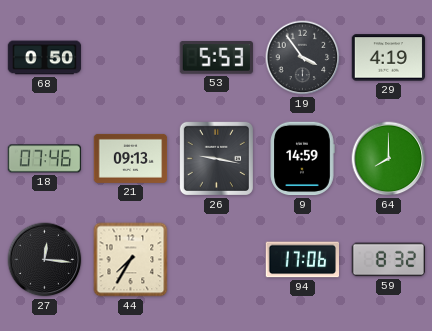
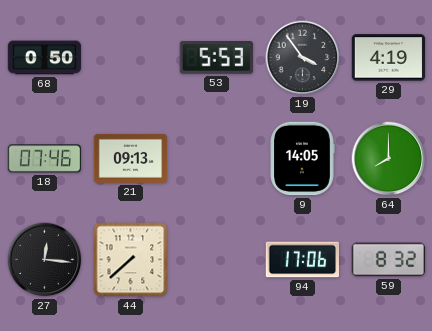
26: 9:17 -> none (216, 158)
9: 14:59 -> 14:05 (302, 159)
44: 7:35 -> 7:38 (131, 260)
